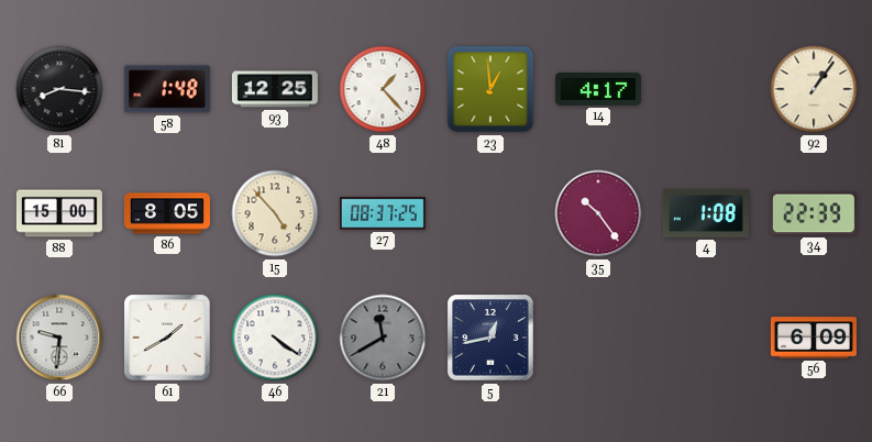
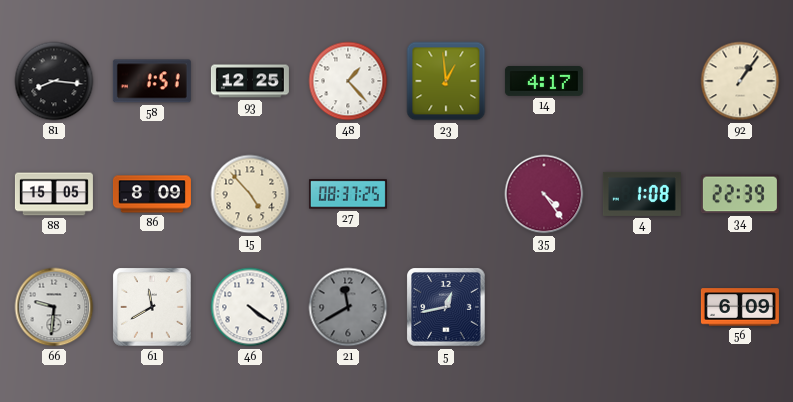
58: 1:48 -> 1:51 (152, 81)
88: 15:00 -> 15:05 (54, 194)
86: 8:05 -> 8:09 (152, 194)
35: 10:24 -> 4:24 (544, 194)
61: 1:40 -> 11:40 (152, 307)
